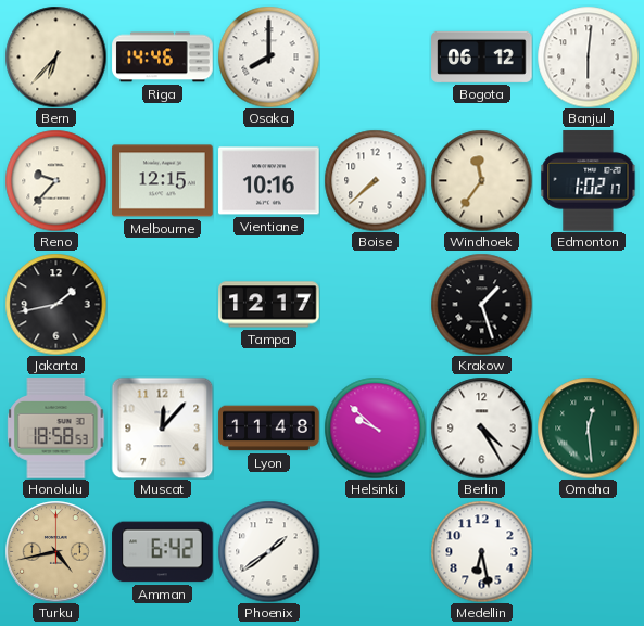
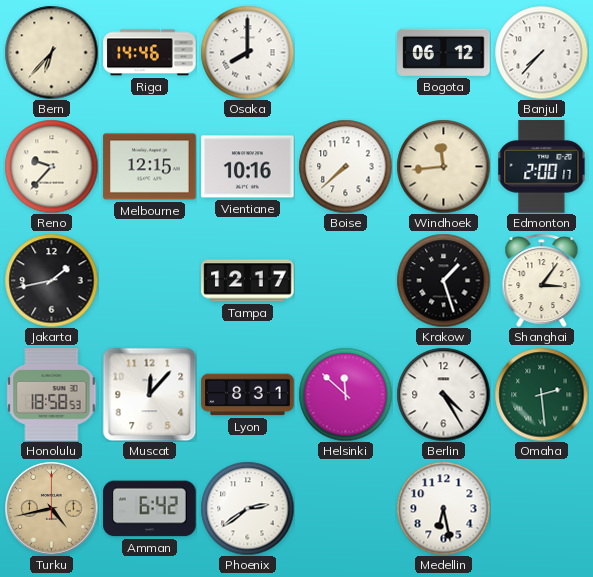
Banjul: 6:01 -> 7:37 (541, 52)
Windhoek: 11:36 -> 11:44 (443, 166)
Edmonton: 1:02 -> 2:00 (542, 167)
Shanghai: none -> 3:06 (542, 280)
Lyon: 11:48 -> 8:31 (248, 395)
Helsinki: 9:52 -> 11:52 (345, 394)
Omaha: 12:29 -> 2:29 (541, 394)
Phoenix: 1:39 -> 2:39 (247, 508)
